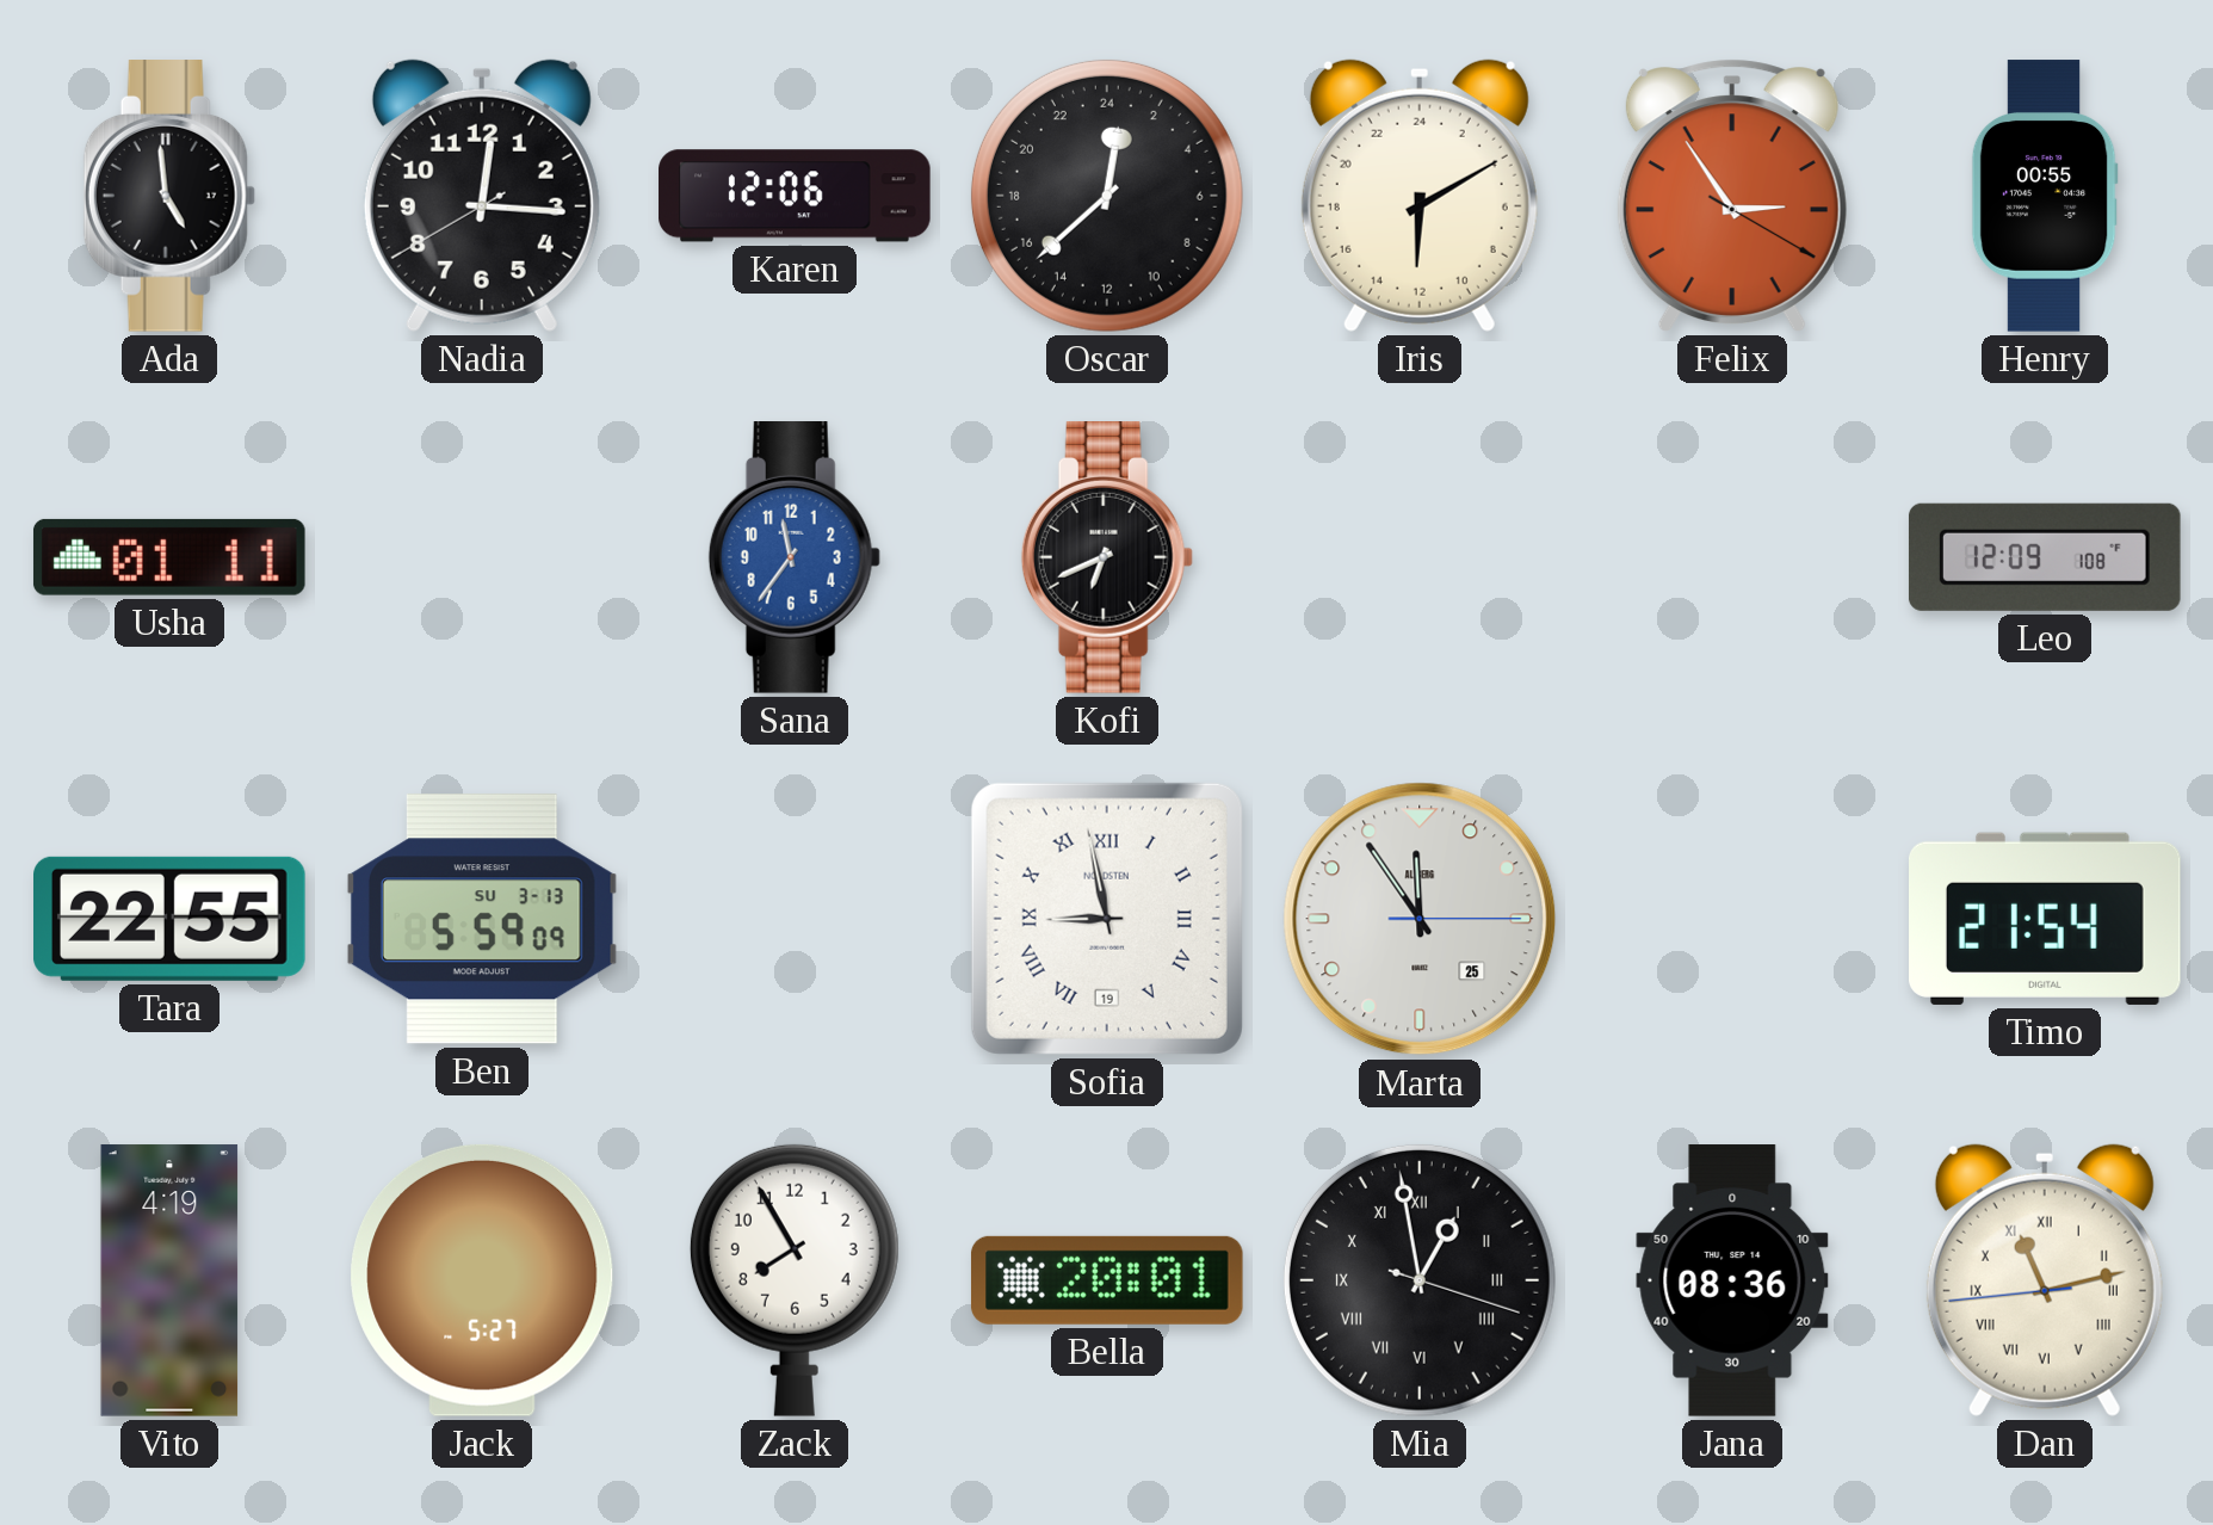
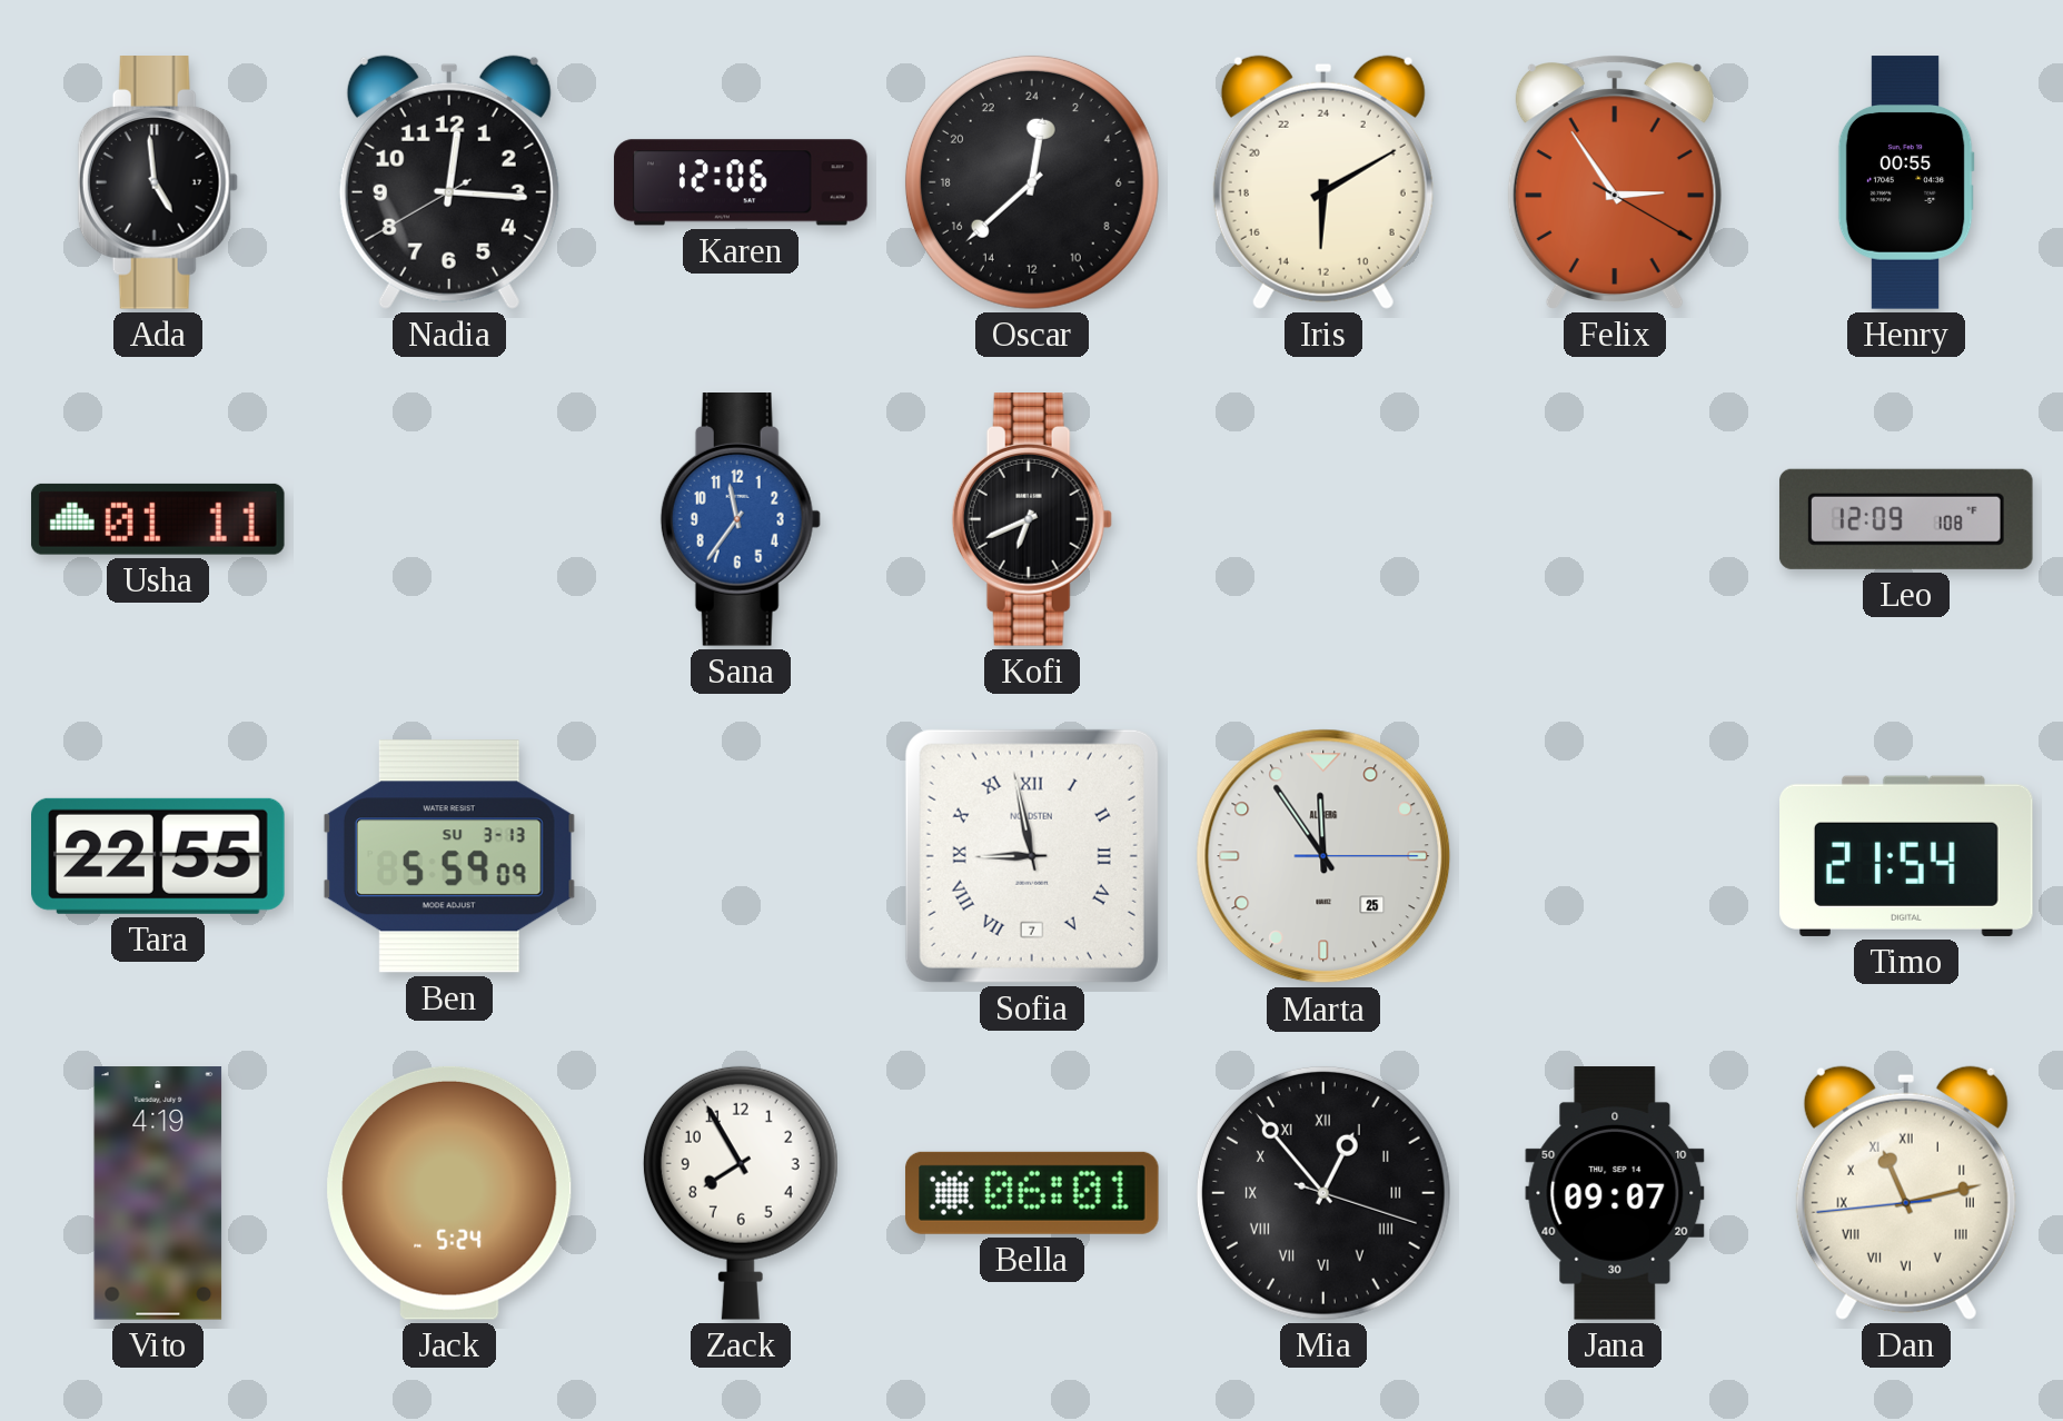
Sofia date: 19 -> 7 (1032, 856)
Jack: 5:27 -> 5:24 (449, 1193)
Bella: 20:01 -> 06:01 (1032, 1193)
Mia: 12:58 -> 12:53 (1323, 1193)
Jana: 08:36 -> 09:07 (1615, 1193)
